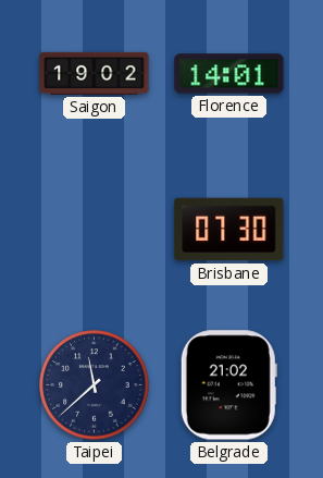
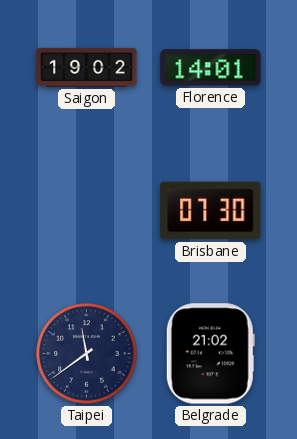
Taipei: 11:38 -> 11:39 (87, 354)
